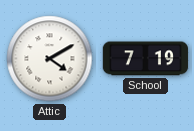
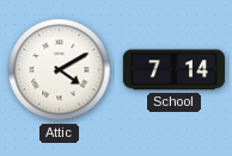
School: 7:19 -> 7:14 (173, 70)
